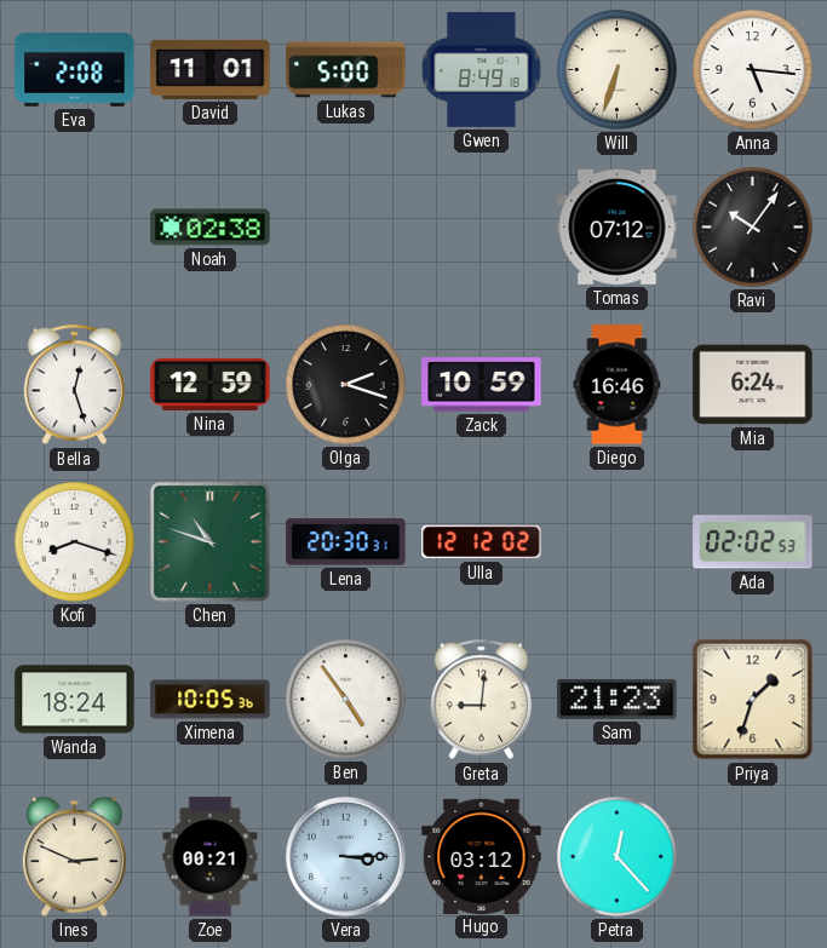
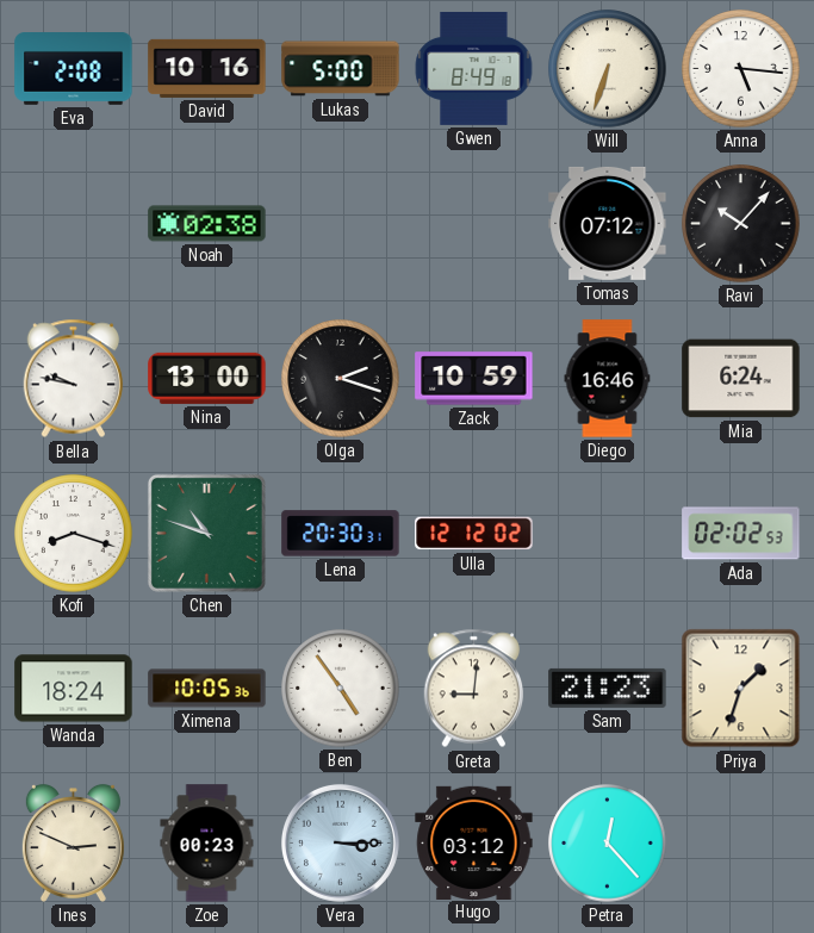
David: 11:01 -> 10:16 (207, 68)
Ravi: 10:06 -> 10:07 (741, 224)
Bella: 12:27 -> 9:47 (74, 379)
Nina: 12:59 -> 13:00 (207, 378)
Zoe: 00:21 -> 00:23 (207, 844)
